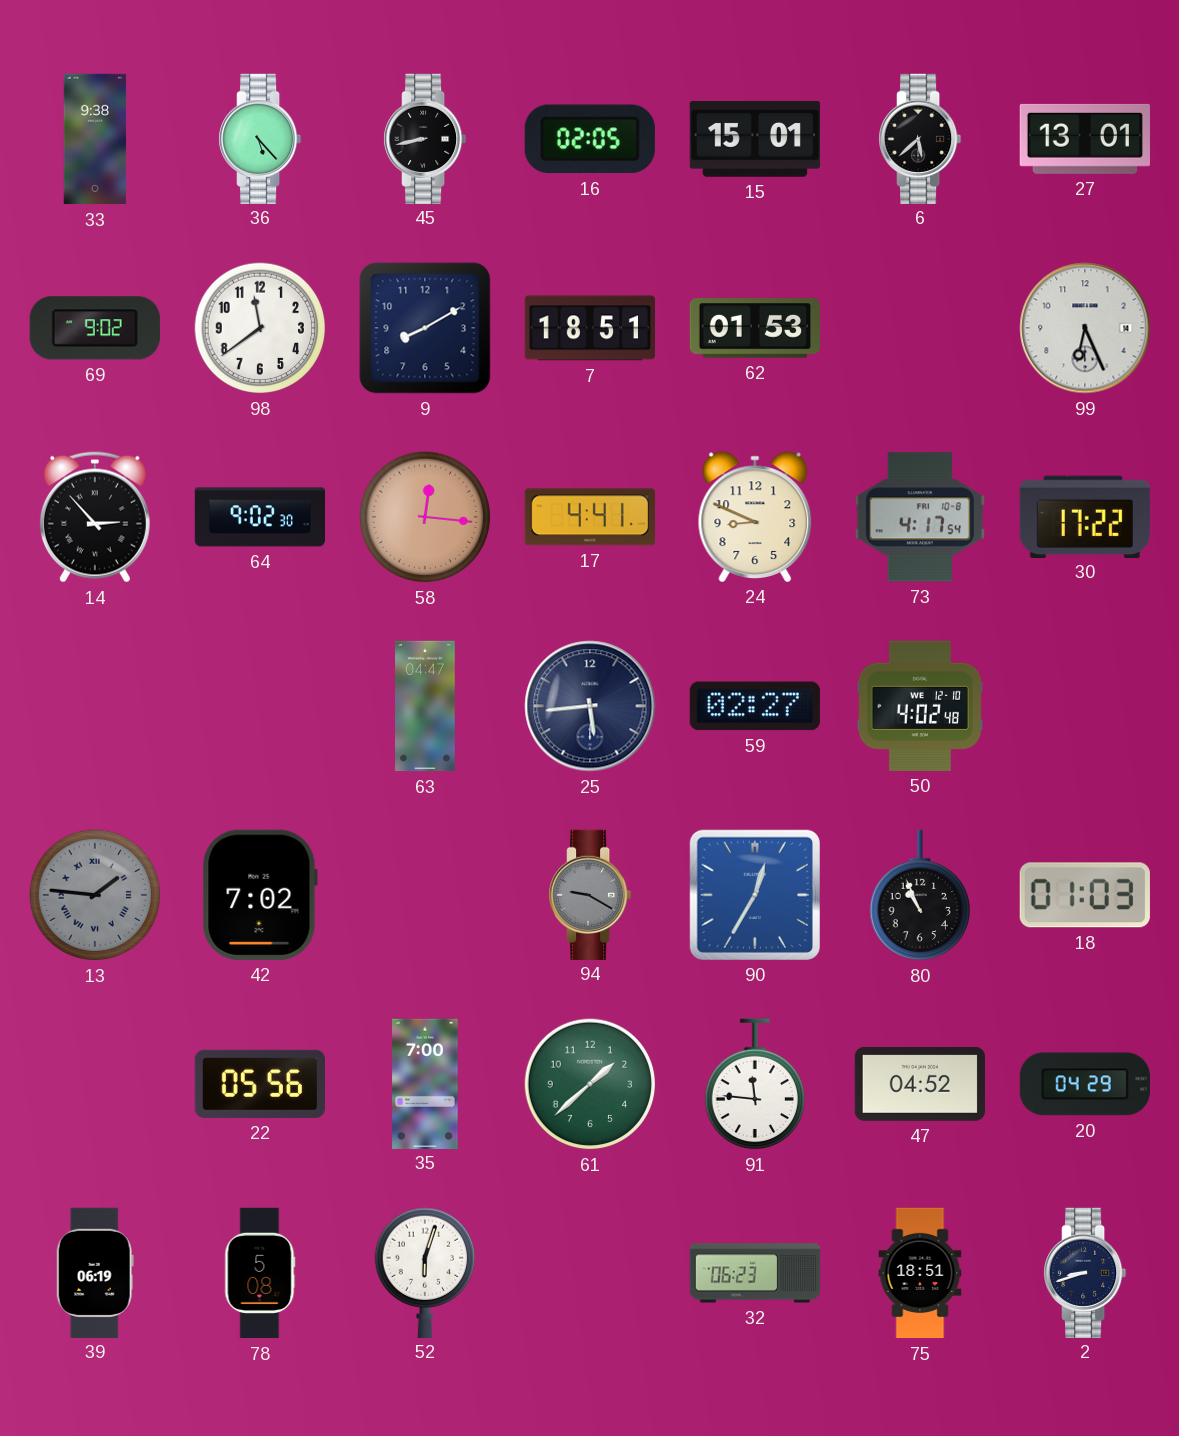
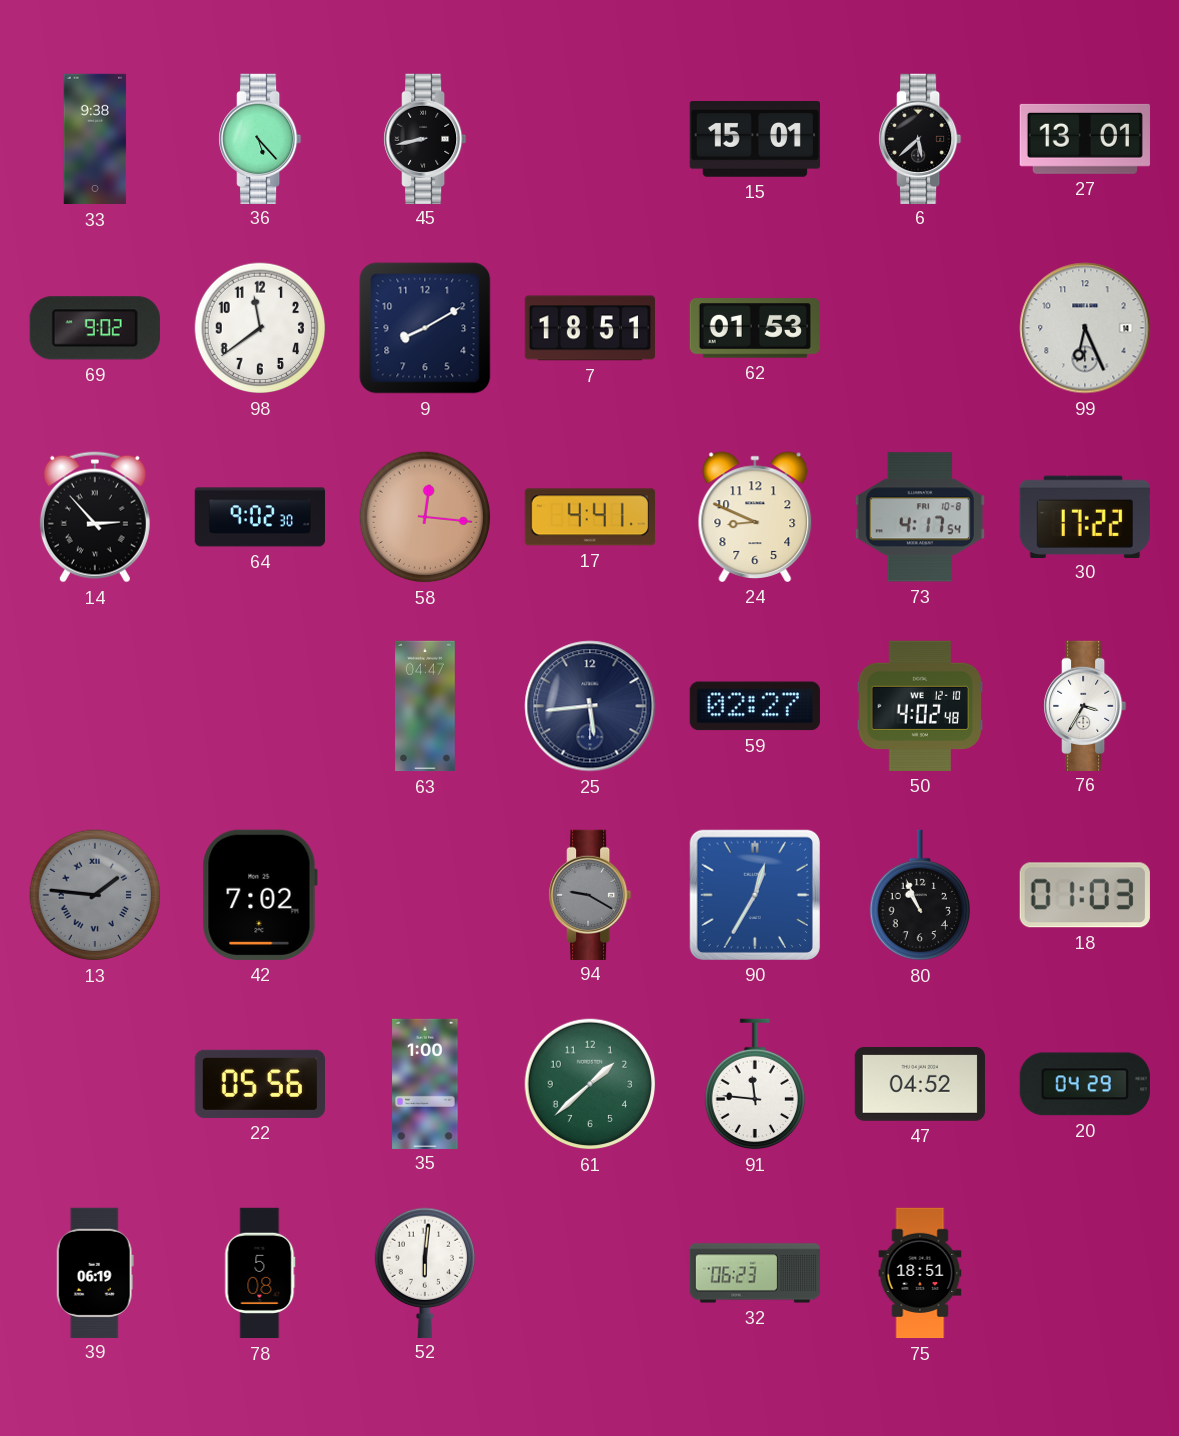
16: 02:05 -> none (590, 139)
76: none -> 3:35 (1085, 705)
35: 7:00 -> 1:00 (425, 1083)
52: 6:03 -> 6:01 (424, 1272)
2: 8:42 -> none (1085, 1272)
